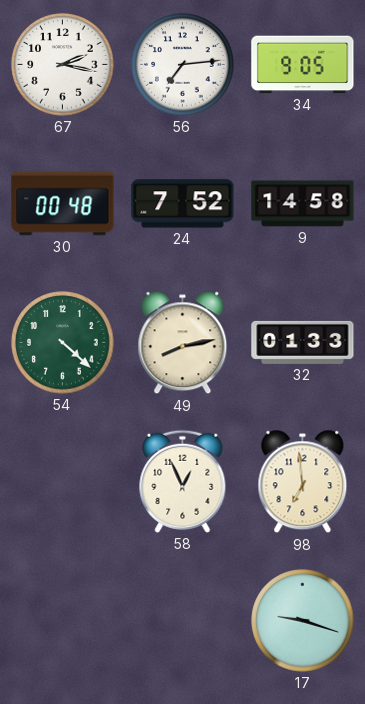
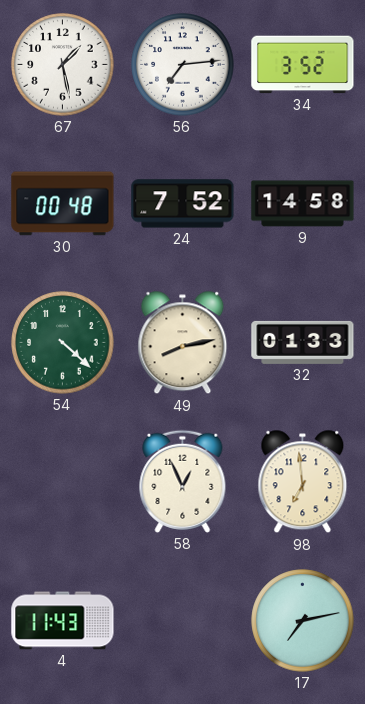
67: 2:17 -> 1:28 (63, 65)
34: 9:05 -> 3:52 (303, 65)
4: none -> 11:43 (63, 621)
17: 9:18 -> 7:13 (303, 621)
